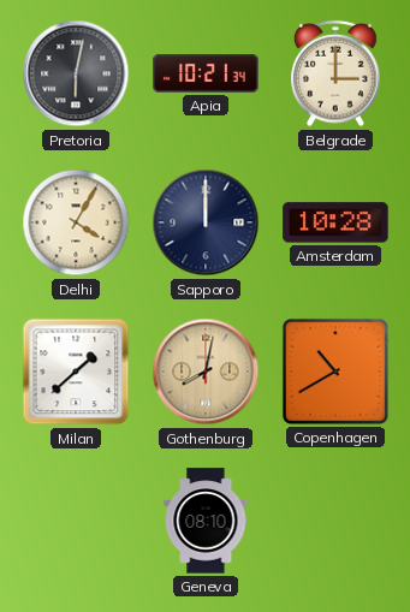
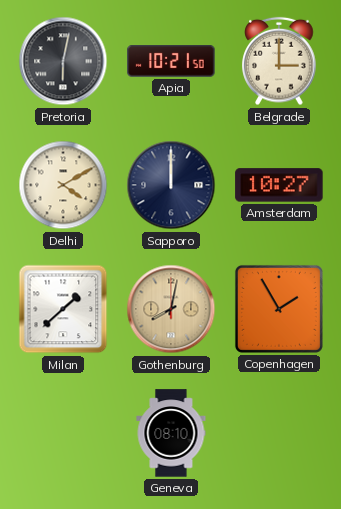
Apia: 10:21:34 -> 10:21:50 (171, 61)
Delhi: 4:05 -> 4:10 (63, 185)
Amsterdam: 10:28 -> 10:27 (279, 185)
Copenhagen: 10:40 -> 1:55 (279, 309)
